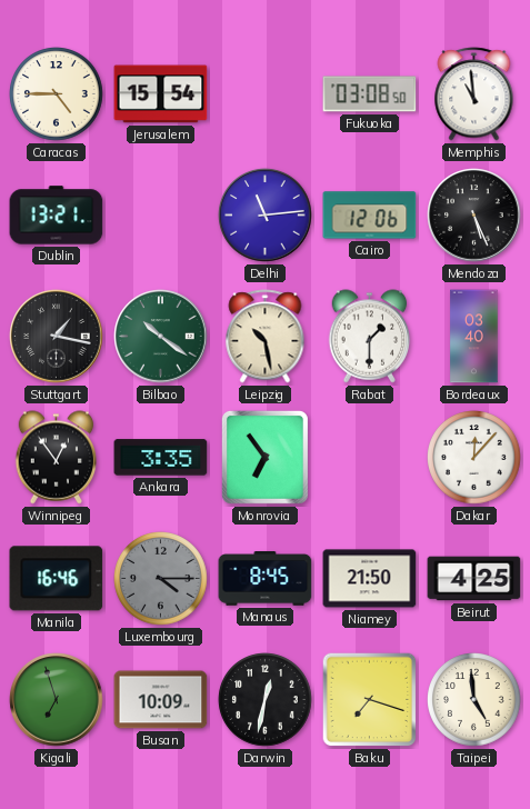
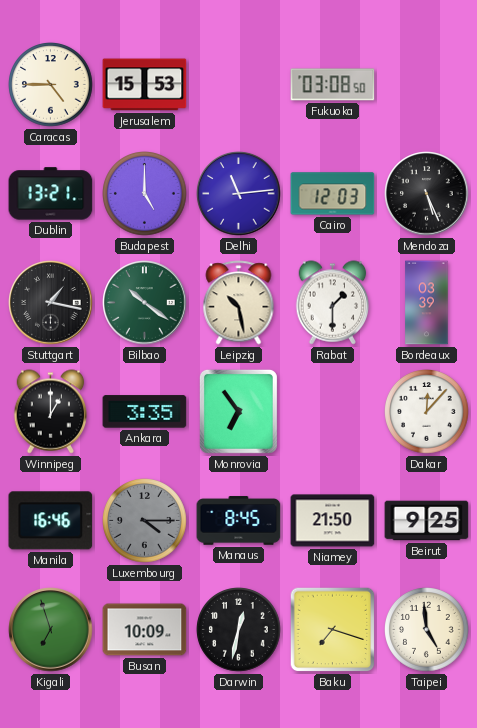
Jerusalem: 15:54 -> 15:53 (145, 85)
Memphis: 10:59 -> none (474, 94)
Budapest: none -> 5:00 (145, 194)
Cairo: 12:06 -> 12:03 (333, 194)
Bordeaux: 03:40 -> 03:39 (427, 303)
Winnipeg: 12:54 -> 1:00 (51, 412)
Beirut: 4:25 -> 9:25 (427, 521)
